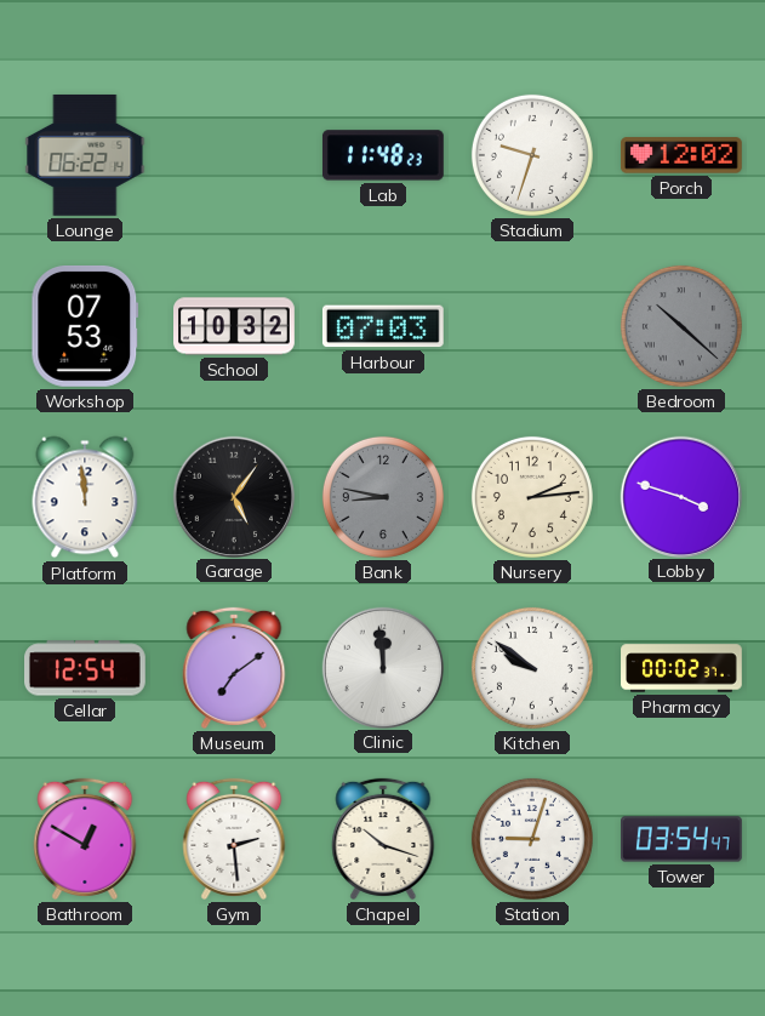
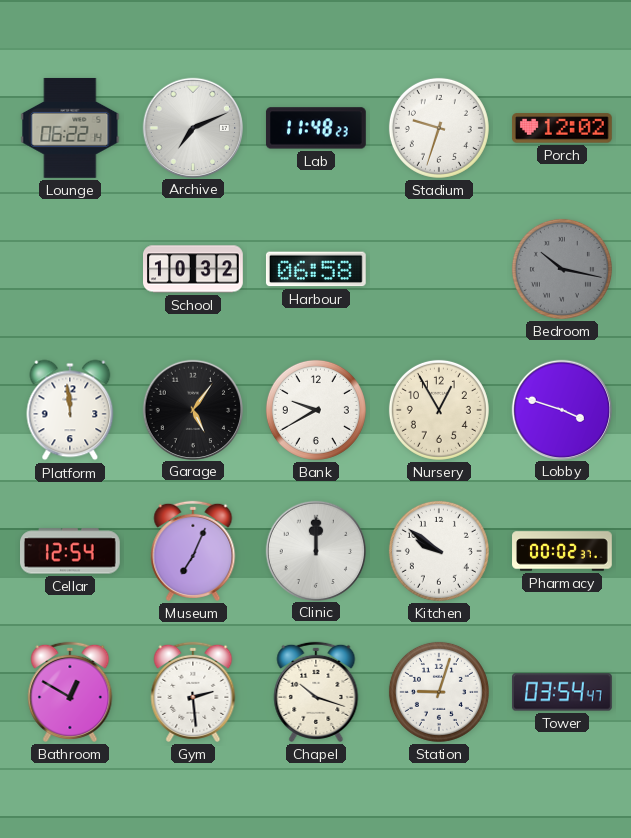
Archive: none -> 7:11 (192, 127)
Workshop: 07:53 -> none (85, 326)
Harbour: 07:03 -> 06:58 (316, 269)
Bedroom: 10:22 -> 10:17 (562, 269)
Bank: 8:47 -> 9:40 (316, 410)
Bank dial: grey -> white (316, 410)
Nursery: 2:14 -> 12:55 (439, 410)
Museum: 7:09 -> 7:04 (193, 551)
Clinic: 11:59 -> 12:00 (315, 550)
